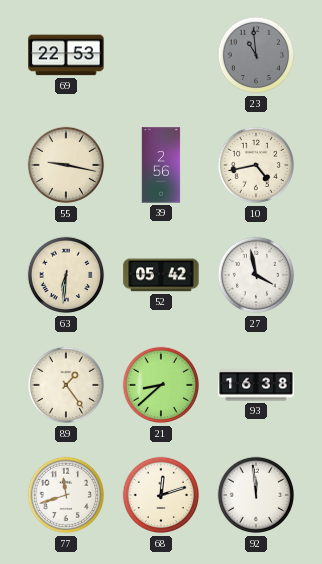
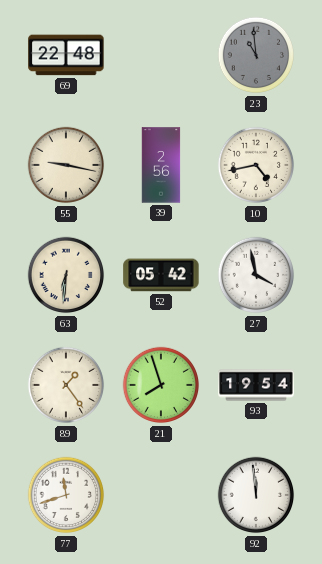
69: 22:53 -> 22:48 (66, 55)
21: 8:38 -> 7:57 (161, 385)
93: 16:38 -> 19:54 (256, 385)
68: 12:12 -> none (161, 495)
